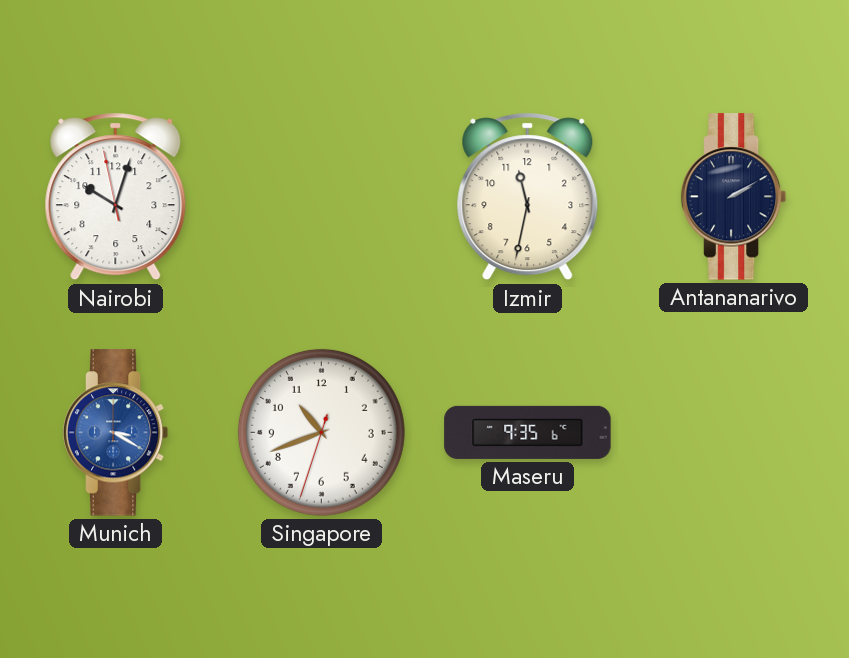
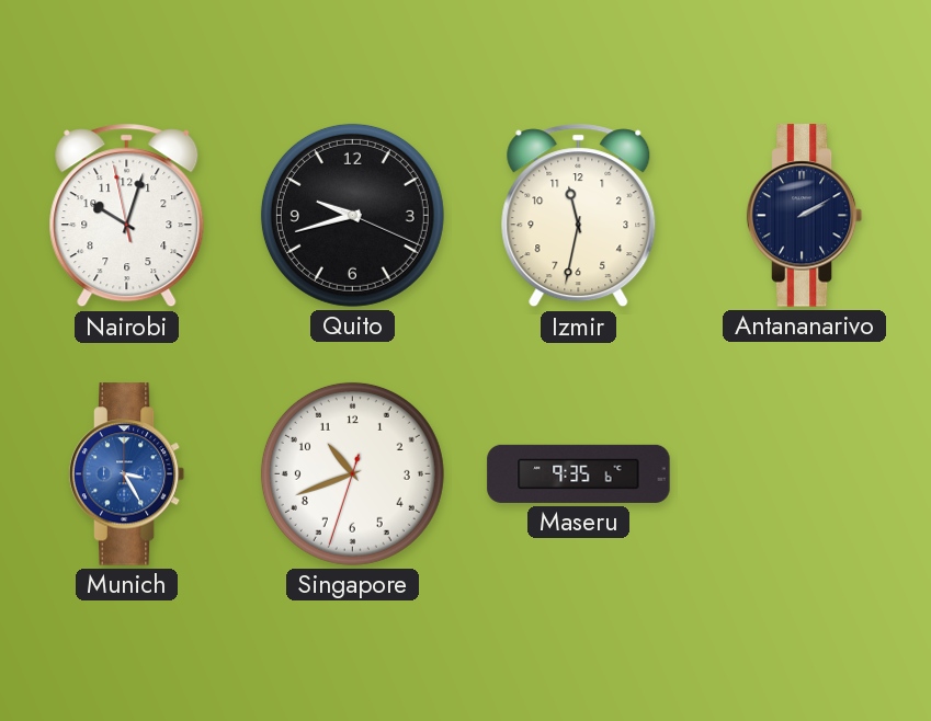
Quito: none -> 9:42 (352, 215)
Munich: 3:20 -> 3:25 (127, 474)
